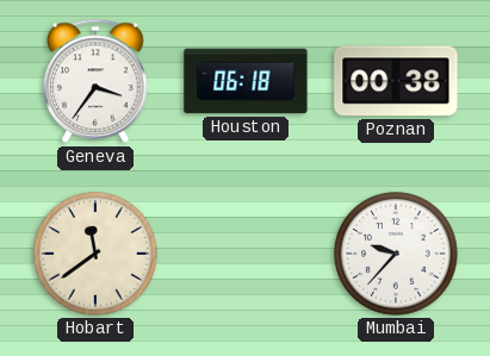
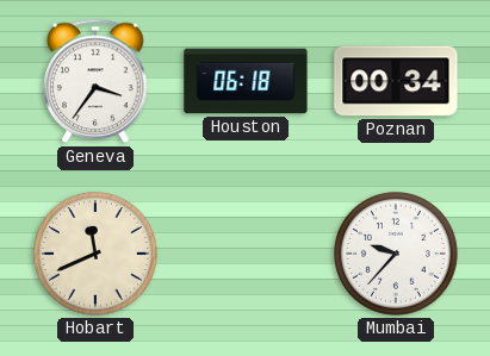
Poznan: 00:38 -> 00:34 (396, 81)
Hobart: 11:39 -> 11:41 (95, 254)
